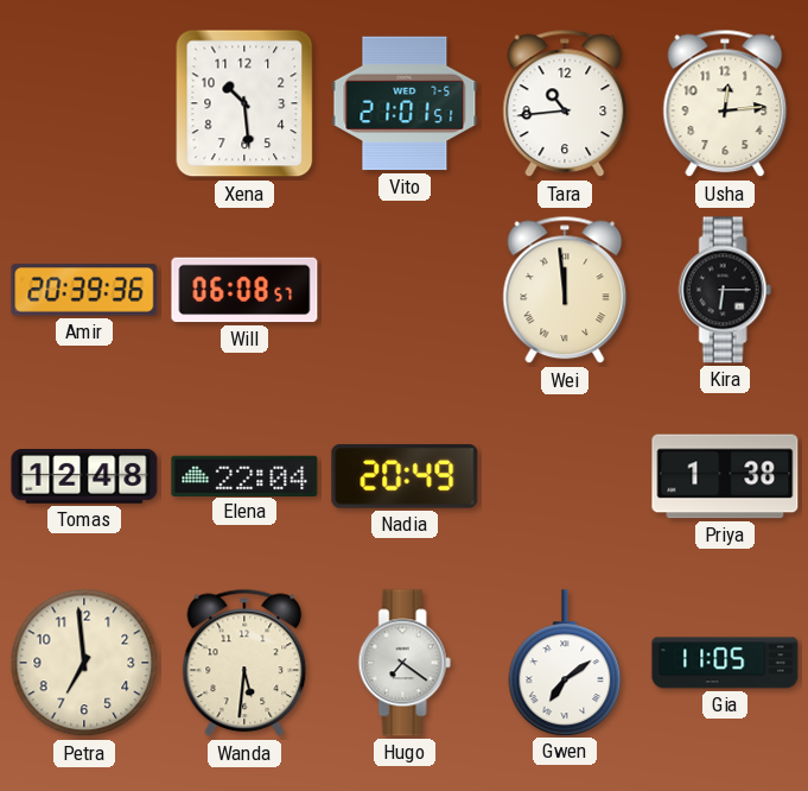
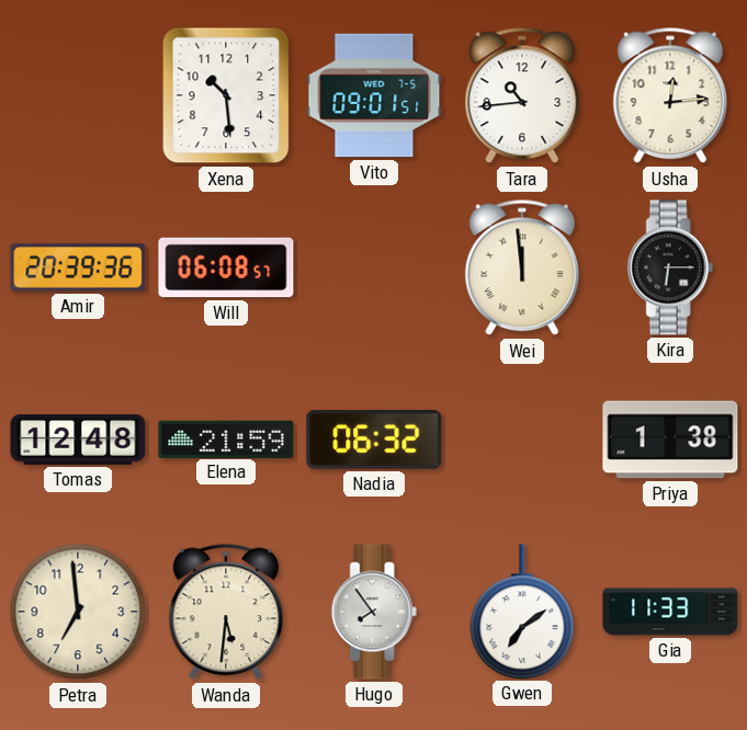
Vito: 21:01 -> 09:01 (374, 95)
Elena: 22:04 -> 21:59 (226, 438)
Nadia: 20:49 -> 06:32 (374, 440)
Hugo: 7:21 -> 7:54 (374, 612)
Gia: 11:05 -> 11:33 (670, 612)
